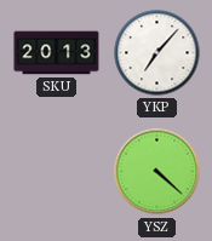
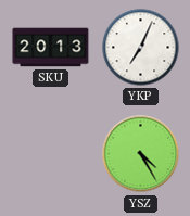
YKP: 7:07 -> 7:04 (141, 48)
YSZ: 4:22 -> 4:25 (141, 154)
